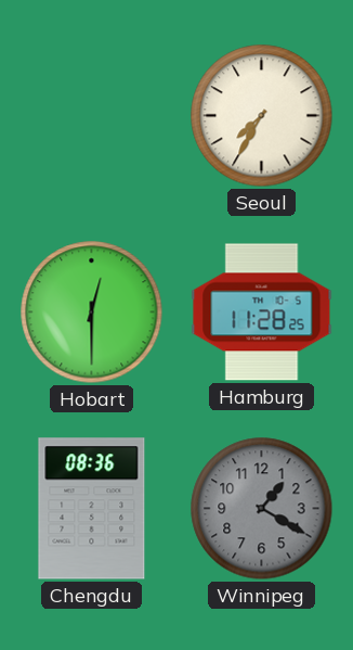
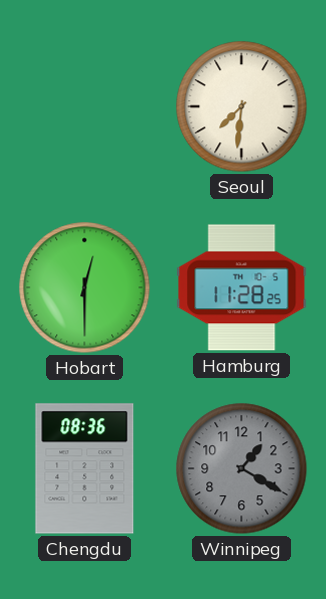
Seoul: 7:35 -> 7:31 (242, 107)
